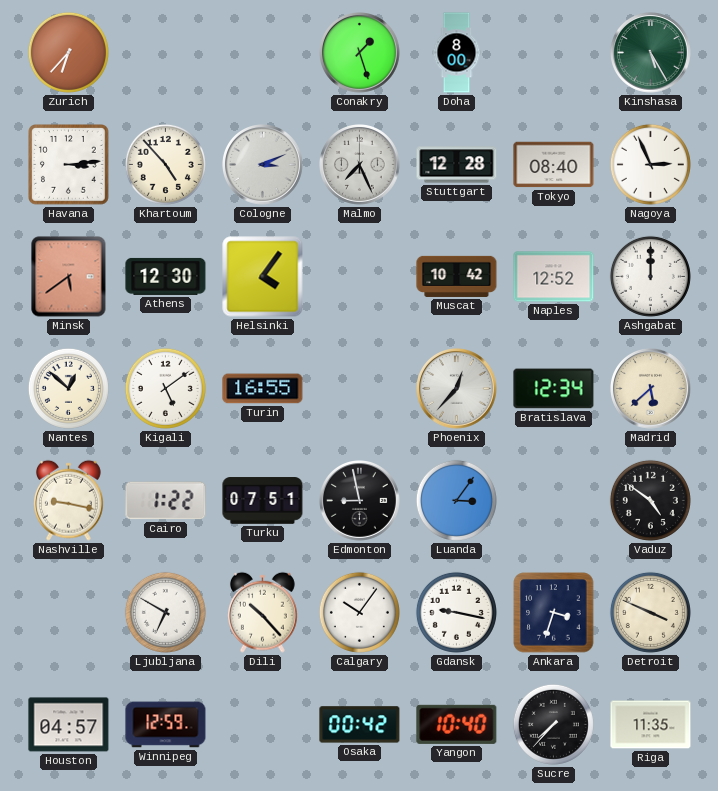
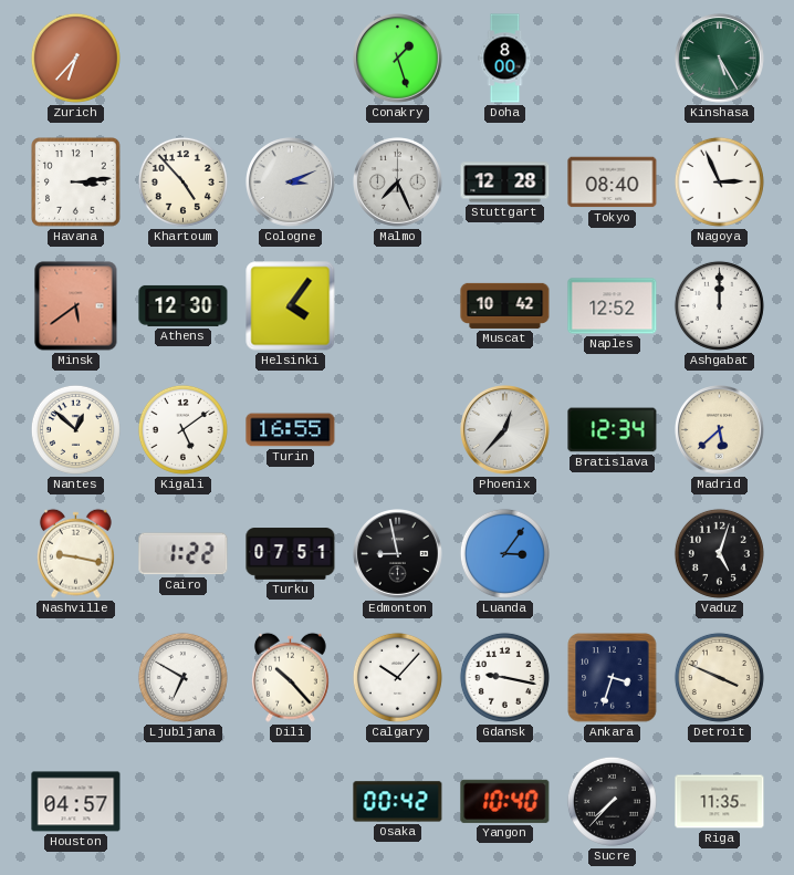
Vaduz: 4:51 -> 5:03 (719, 553)
Calgary: 10:06 -> 10:07 (397, 677)
Winnipeg: 12:59 -> none (166, 725)
